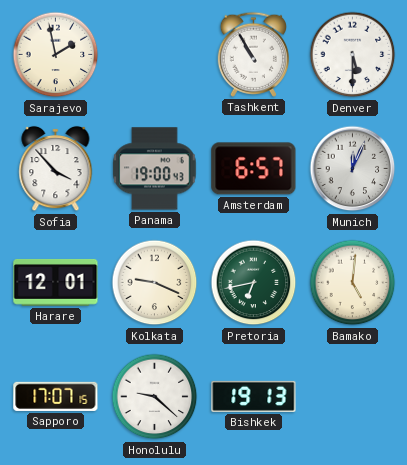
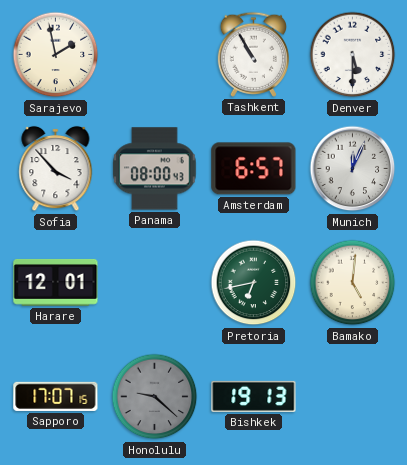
Panama: 19:00 -> 08:00 (155, 169)
Kolkata: 9:19 -> none (155, 283)
Honolulu dial: white -> grey (155, 397)
